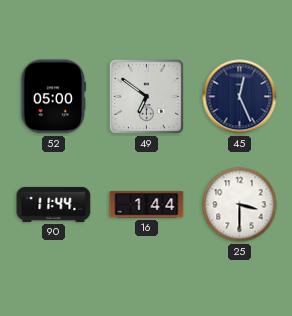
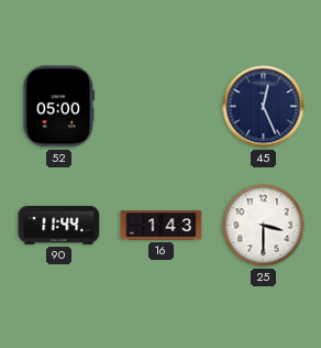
49: 6:51 -> none (146, 96)
16: 1:44 -> 1:43 (162, 226)
